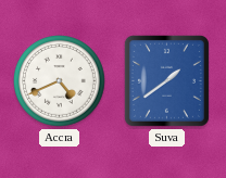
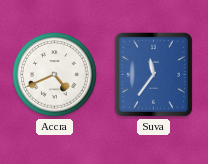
Suva: 1:39 -> 11:36 (153, 74)
